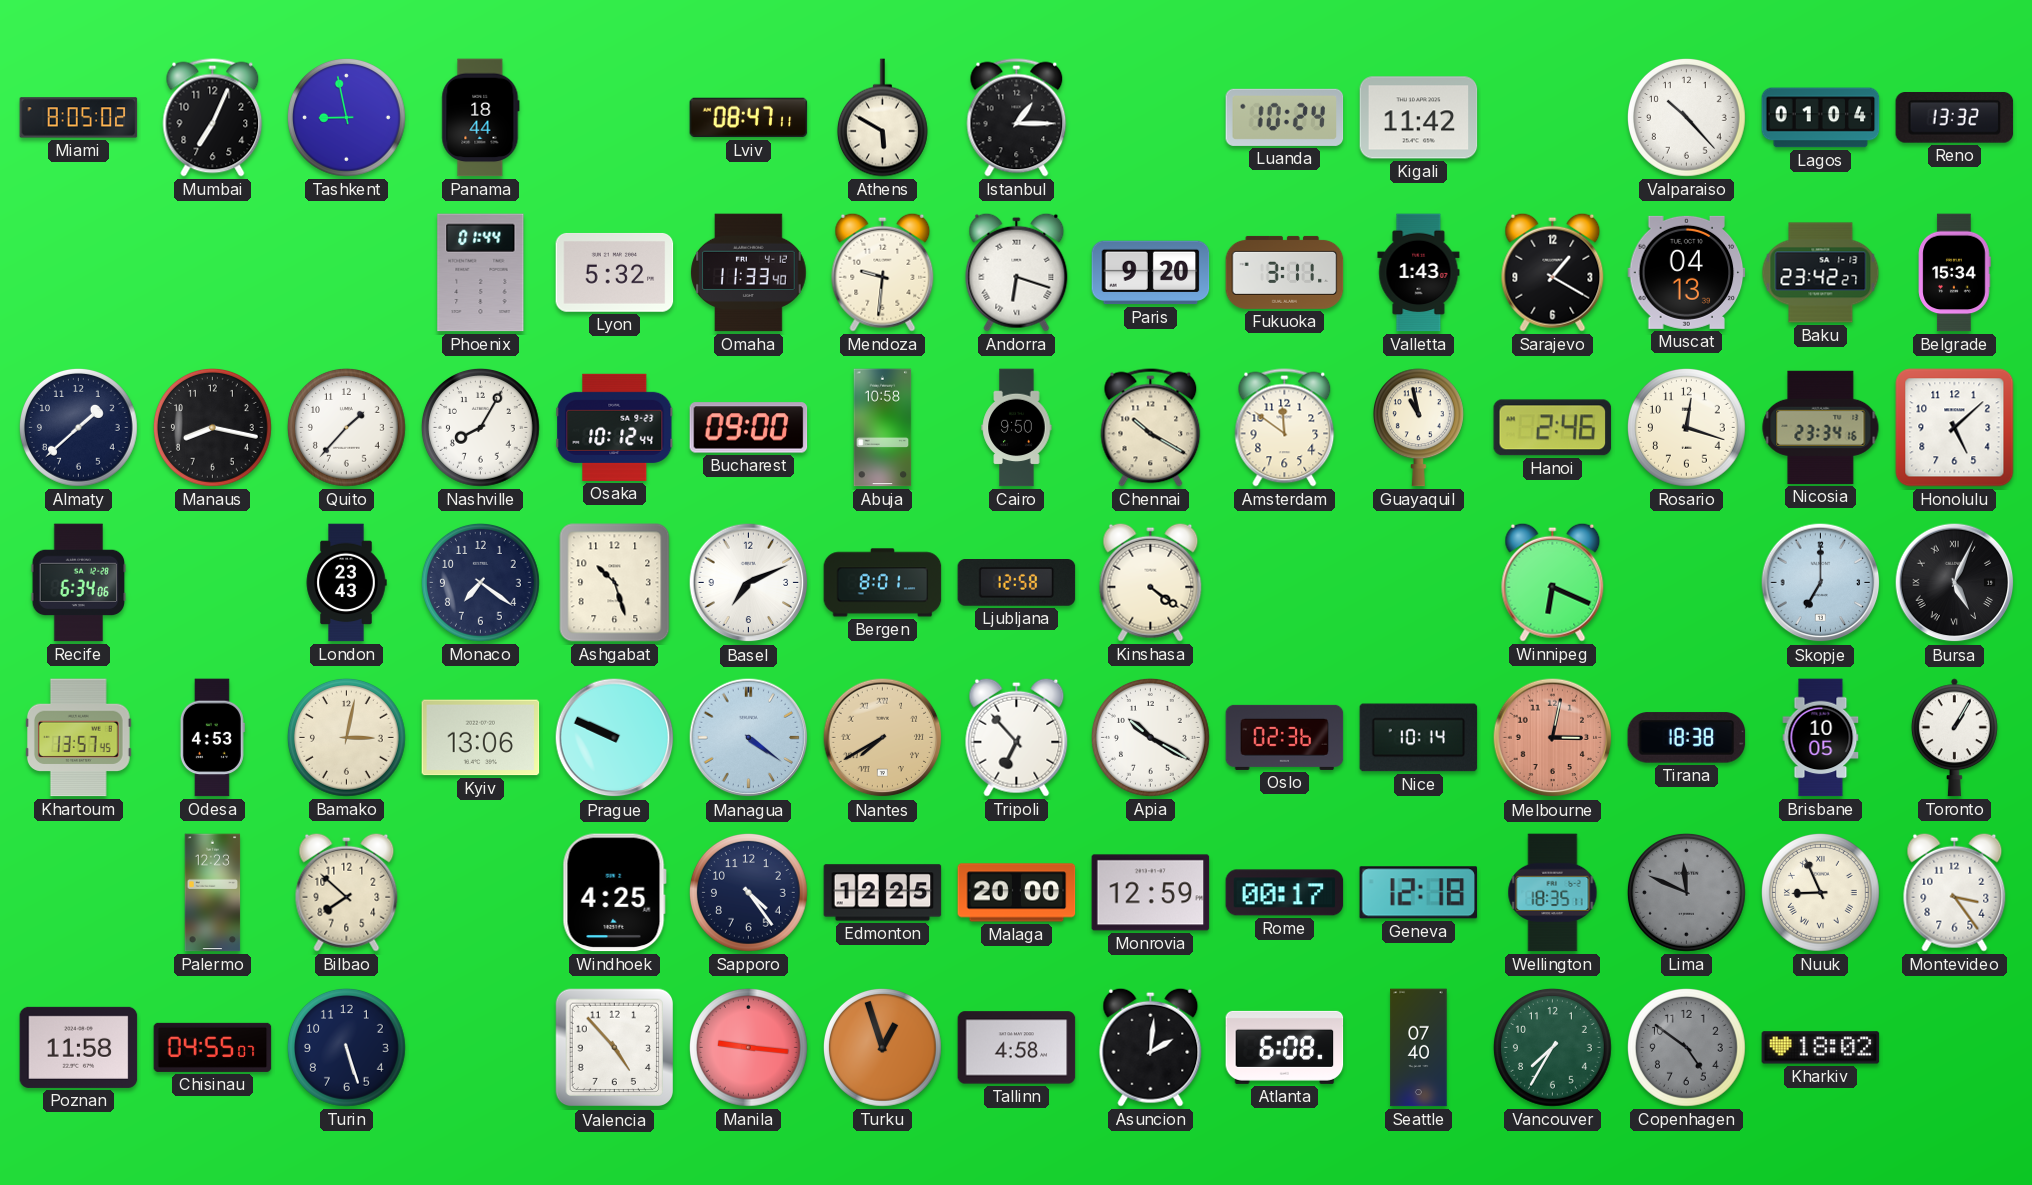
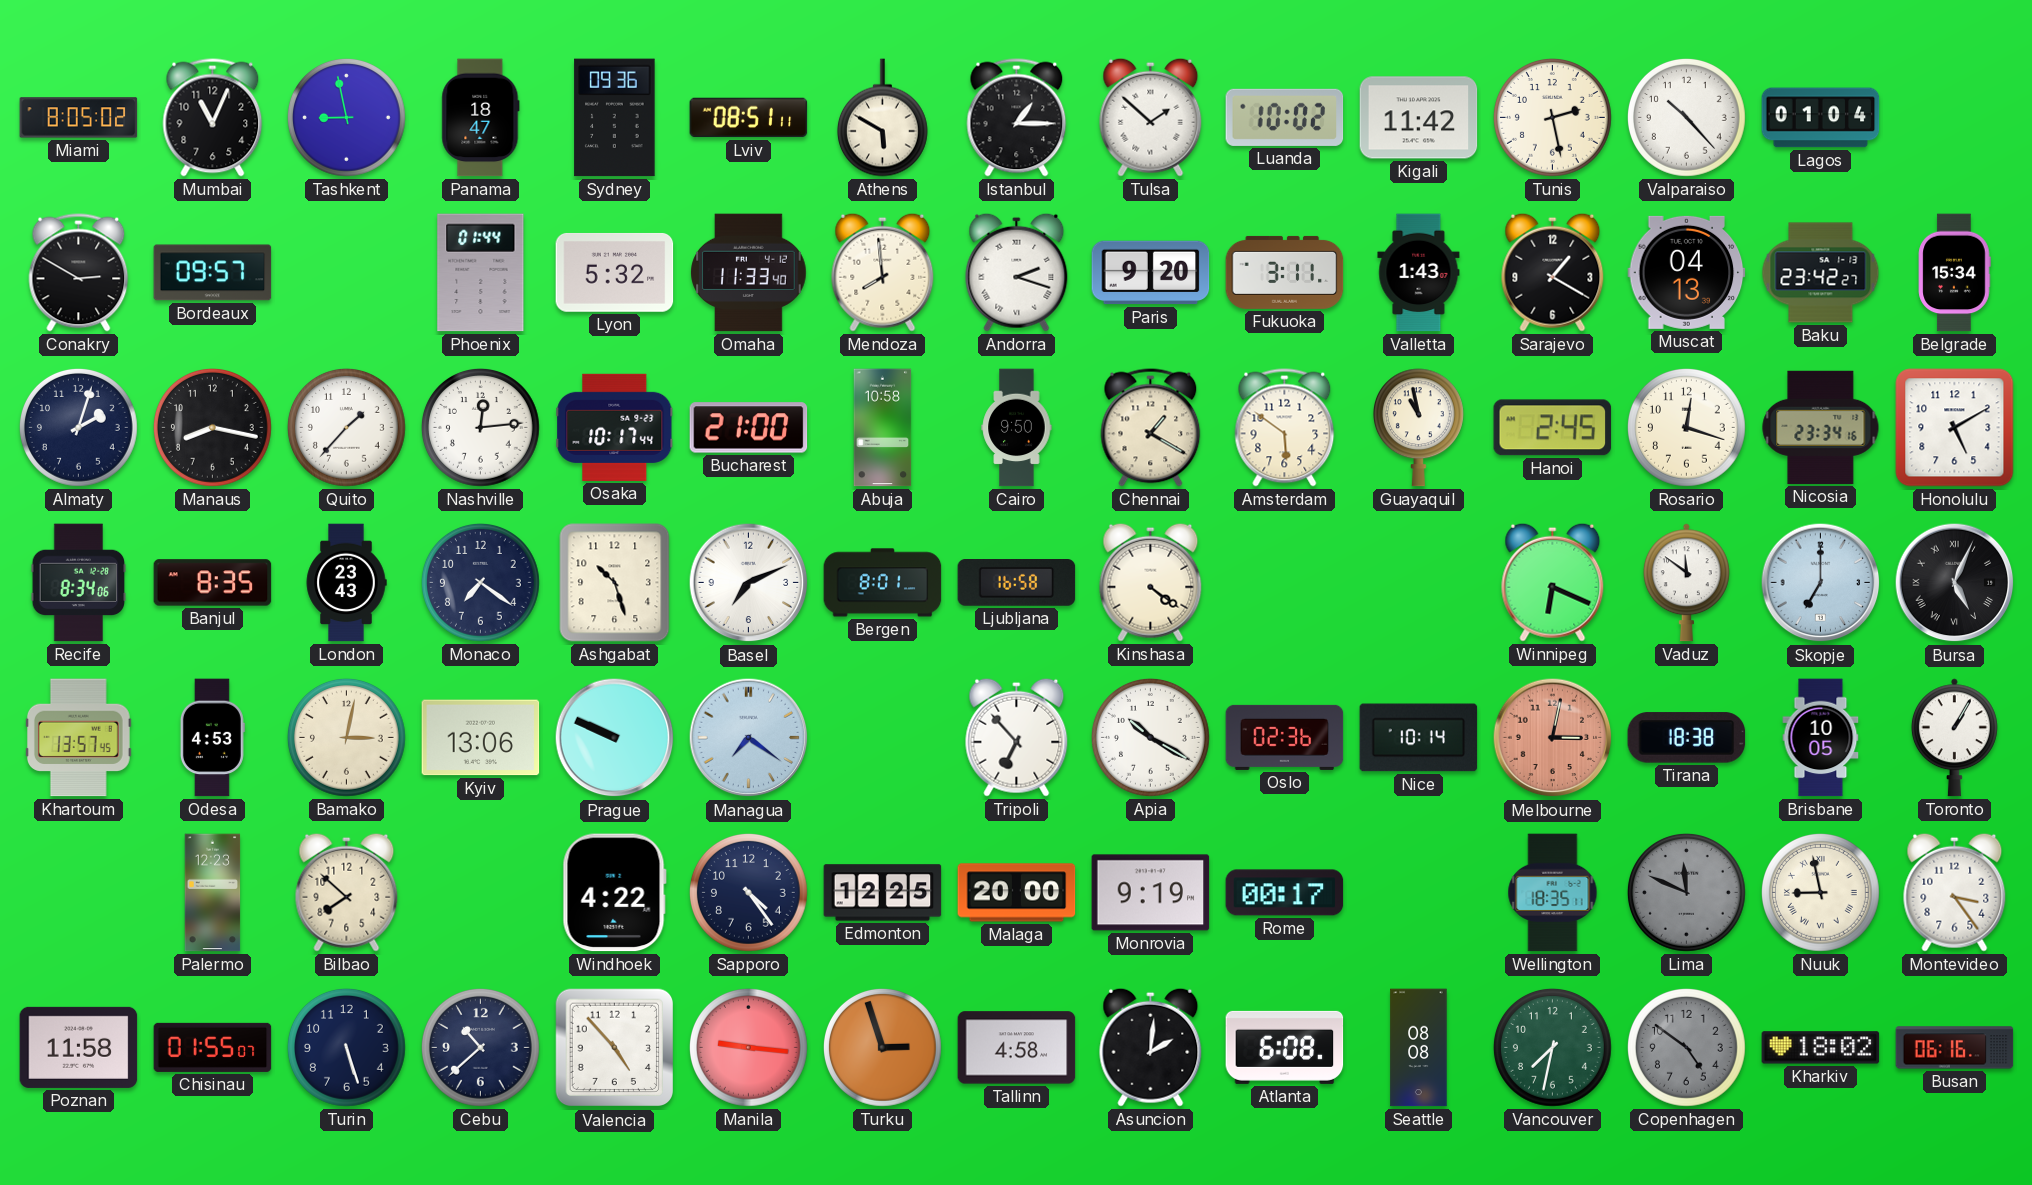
Mumbai: 7:04 -> 11:04 (213, 118)
Panama: 18:44 -> 18:47 (481, 118)
Sydney: none -> 09:36 (615, 118)
Lviv: 08:47 -> 08:51 (749, 118)
Tulsa: none -> 1:52 (1151, 117)
Luanda: 10:24 -> 10:02 (1285, 117)
Tunis: none -> 2:28 (1553, 118)
Reno: 13:32 -> none (1955, 118)
Conakry: none -> 2:50 (79, 273)
Bordeaux: none -> 09:57 (213, 273)
Mendoza: 9:31 -> 7:59 (883, 272)
Andorra: 6:18 -> 2:18 (1017, 272)
Almaty: 1:38 -> 2:03 (79, 428)
Nashville: 8:05 -> 12:14 (481, 428)
Osaka: 10:12 -> 10:17 (615, 427)
Bucharest: 09:00 -> 21:00 (749, 428)
Chennai: 10:20 -> 1:20 (1151, 428)
Amsterdam: 11:51 -> 5:51 (1285, 428)
Hanoi: 2:46 -> 2:45 (1553, 428)
Honolulu: 5:08 -> 5:10 (1955, 428)
Recife: 6:34 -> 8:34 (79, 583)
Banjul: none -> 8:35 (213, 583)
Ljubljana: 12:58 -> 16:58 (1017, 583)
Vaduz: none -> 11:51 (1686, 583)
Managua: 4:21 -> 7:21 (749, 738)
Nantes: 7:40 -> none (883, 738)
Windhoek: 4:25 -> 4:22 (614, 893)
Monrovia: 12:59 -> 9:19 (1151, 893)
Geneva: 12:18 -> none (1419, 893)
Nuuk: 8:56 -> 8:58 (1821, 893)
Chisinau: 04:55 -> 01:55 (213, 1047)
Cebu: none -> 10:38 (481, 1048)
Turku: 12:57 -> 2:57 (883, 1048)
Seattle: 07:40 -> 08:08 (1419, 1048)
Vancouver: 7:35 -> 7:32 (1553, 1048)
Busan: none -> 06:16 (1955, 1048)
